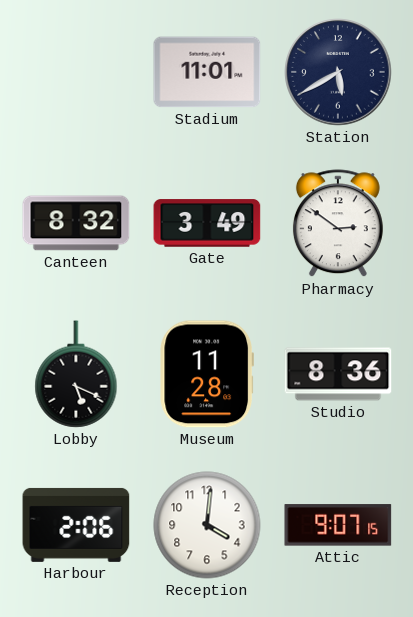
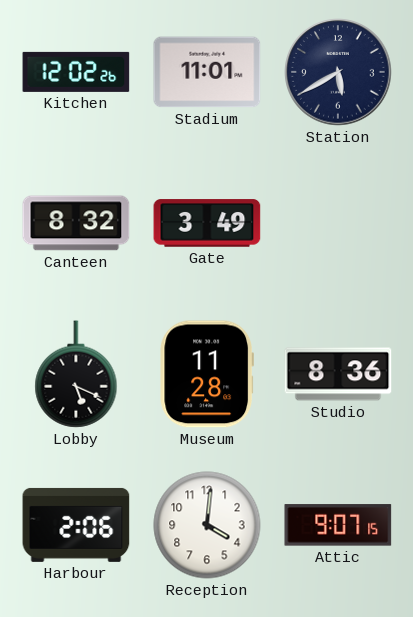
Kitchen: none -> 12:02 (76, 72)
Pharmacy: 2:51 -> none (338, 224)
